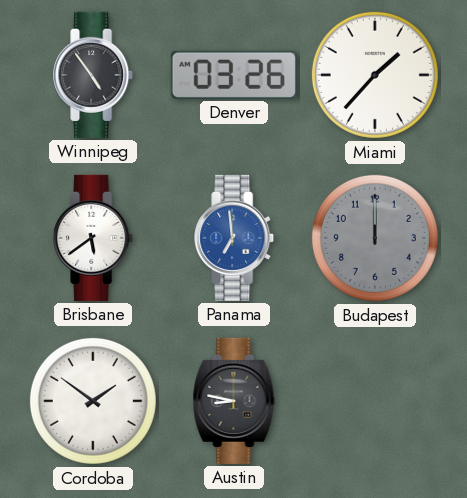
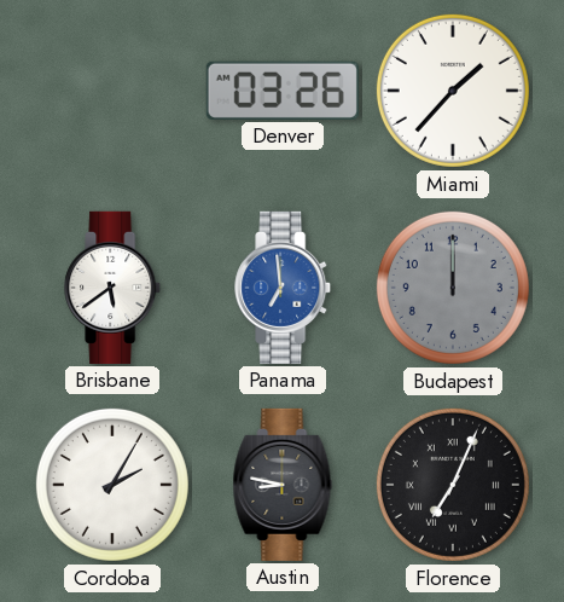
Winnipeg: 4:54 -> none (94, 75)
Cordoba: 1:51 -> 2:05 (112, 485)
Florence: none -> 7:04 (453, 485)
